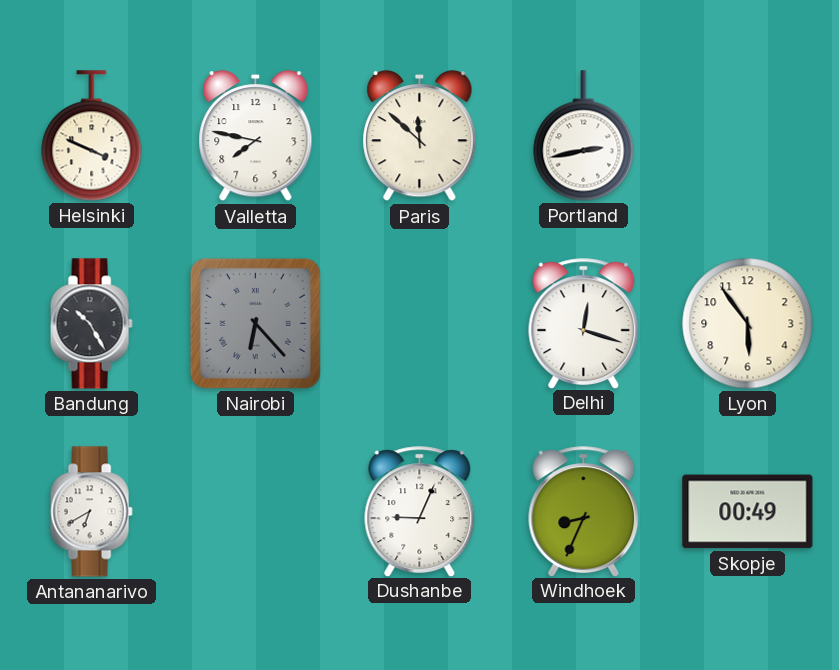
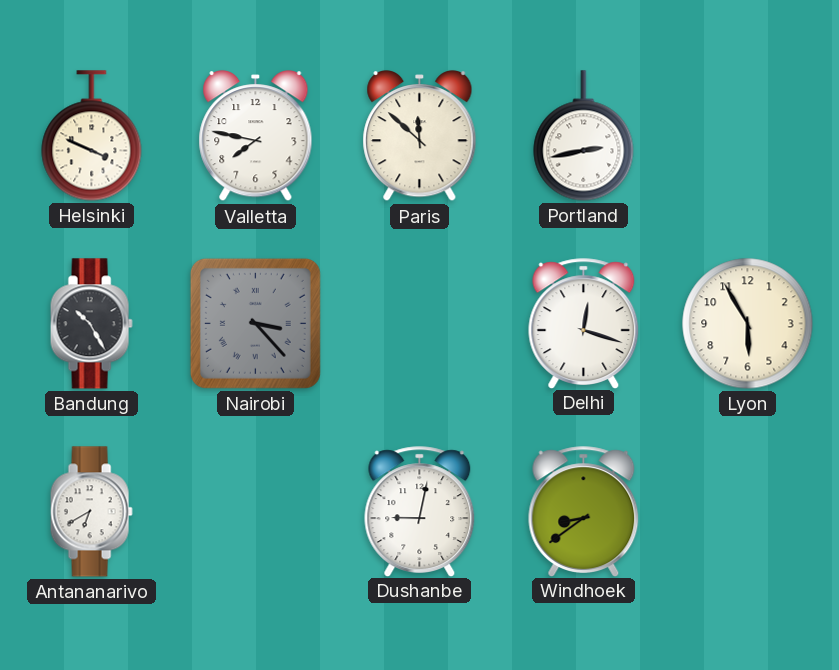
Nairobi: 6:23 -> 3:23 (255, 323)
Lyon: 5:54 -> 5:55 (748, 324)
Dushanbe: 9:04 -> 9:02 (420, 511)
Windhoek: 8:34 -> 8:39 (584, 511)
Skopje: 00:49 -> none (748, 512)
